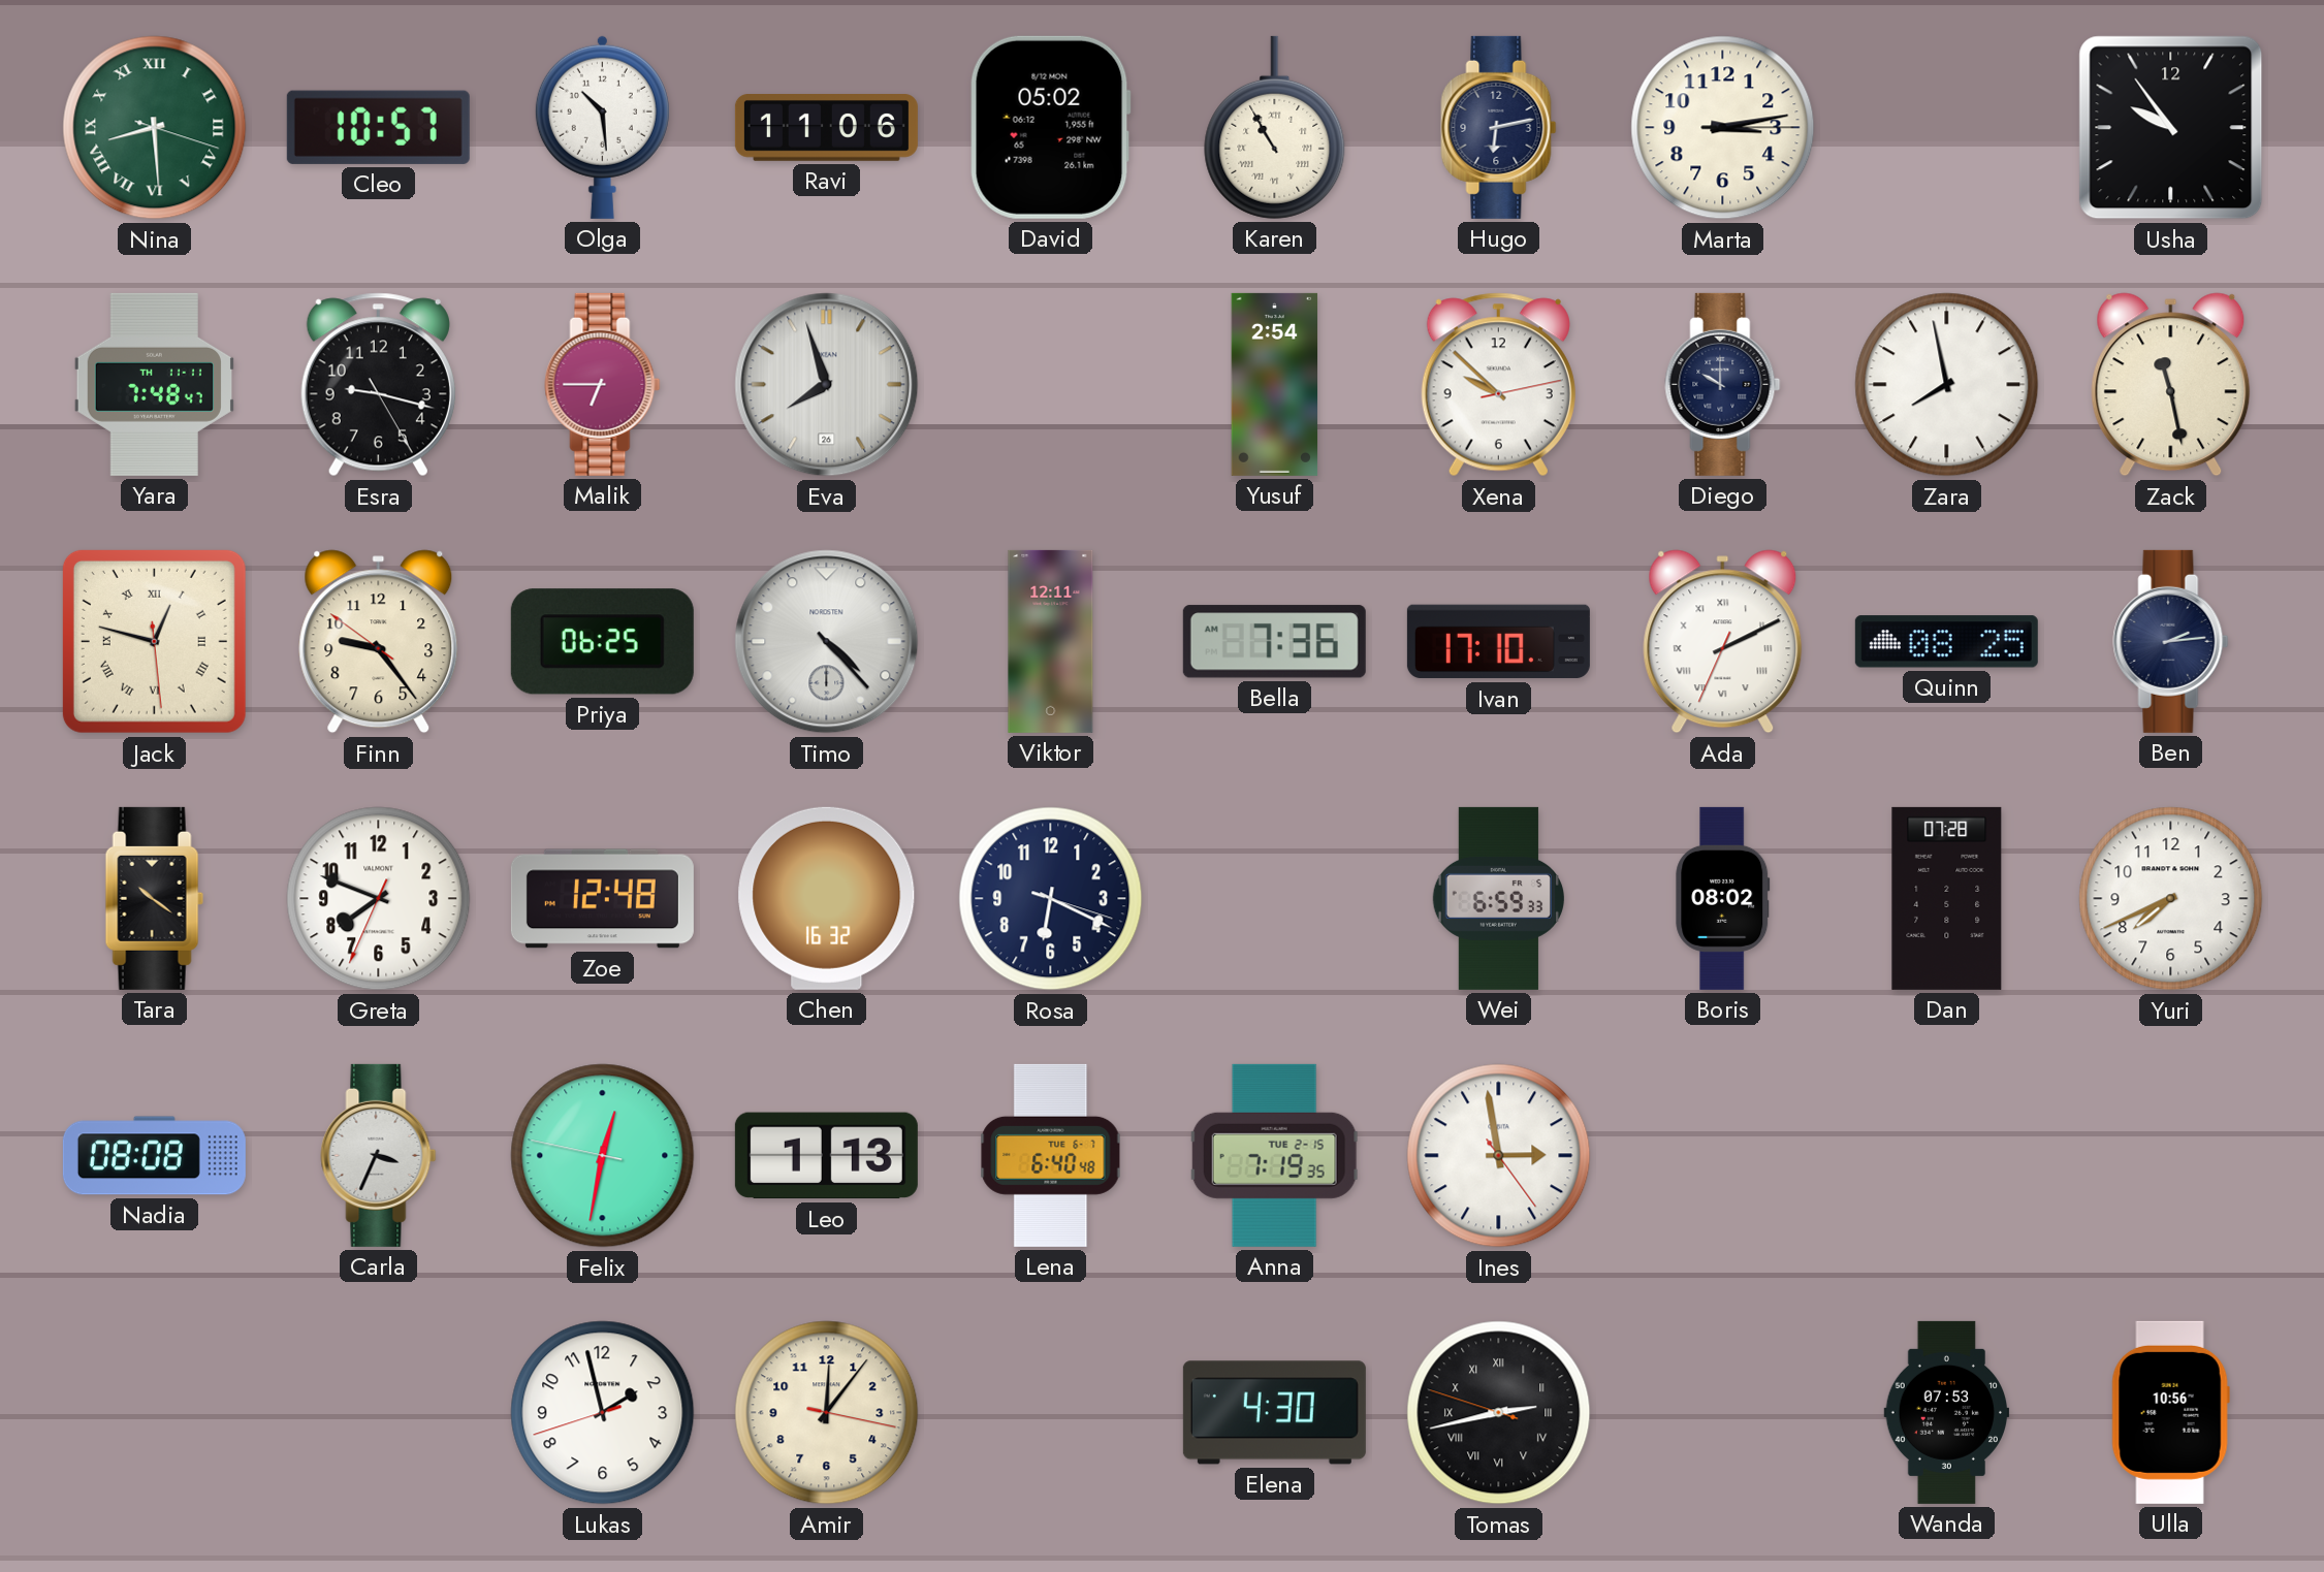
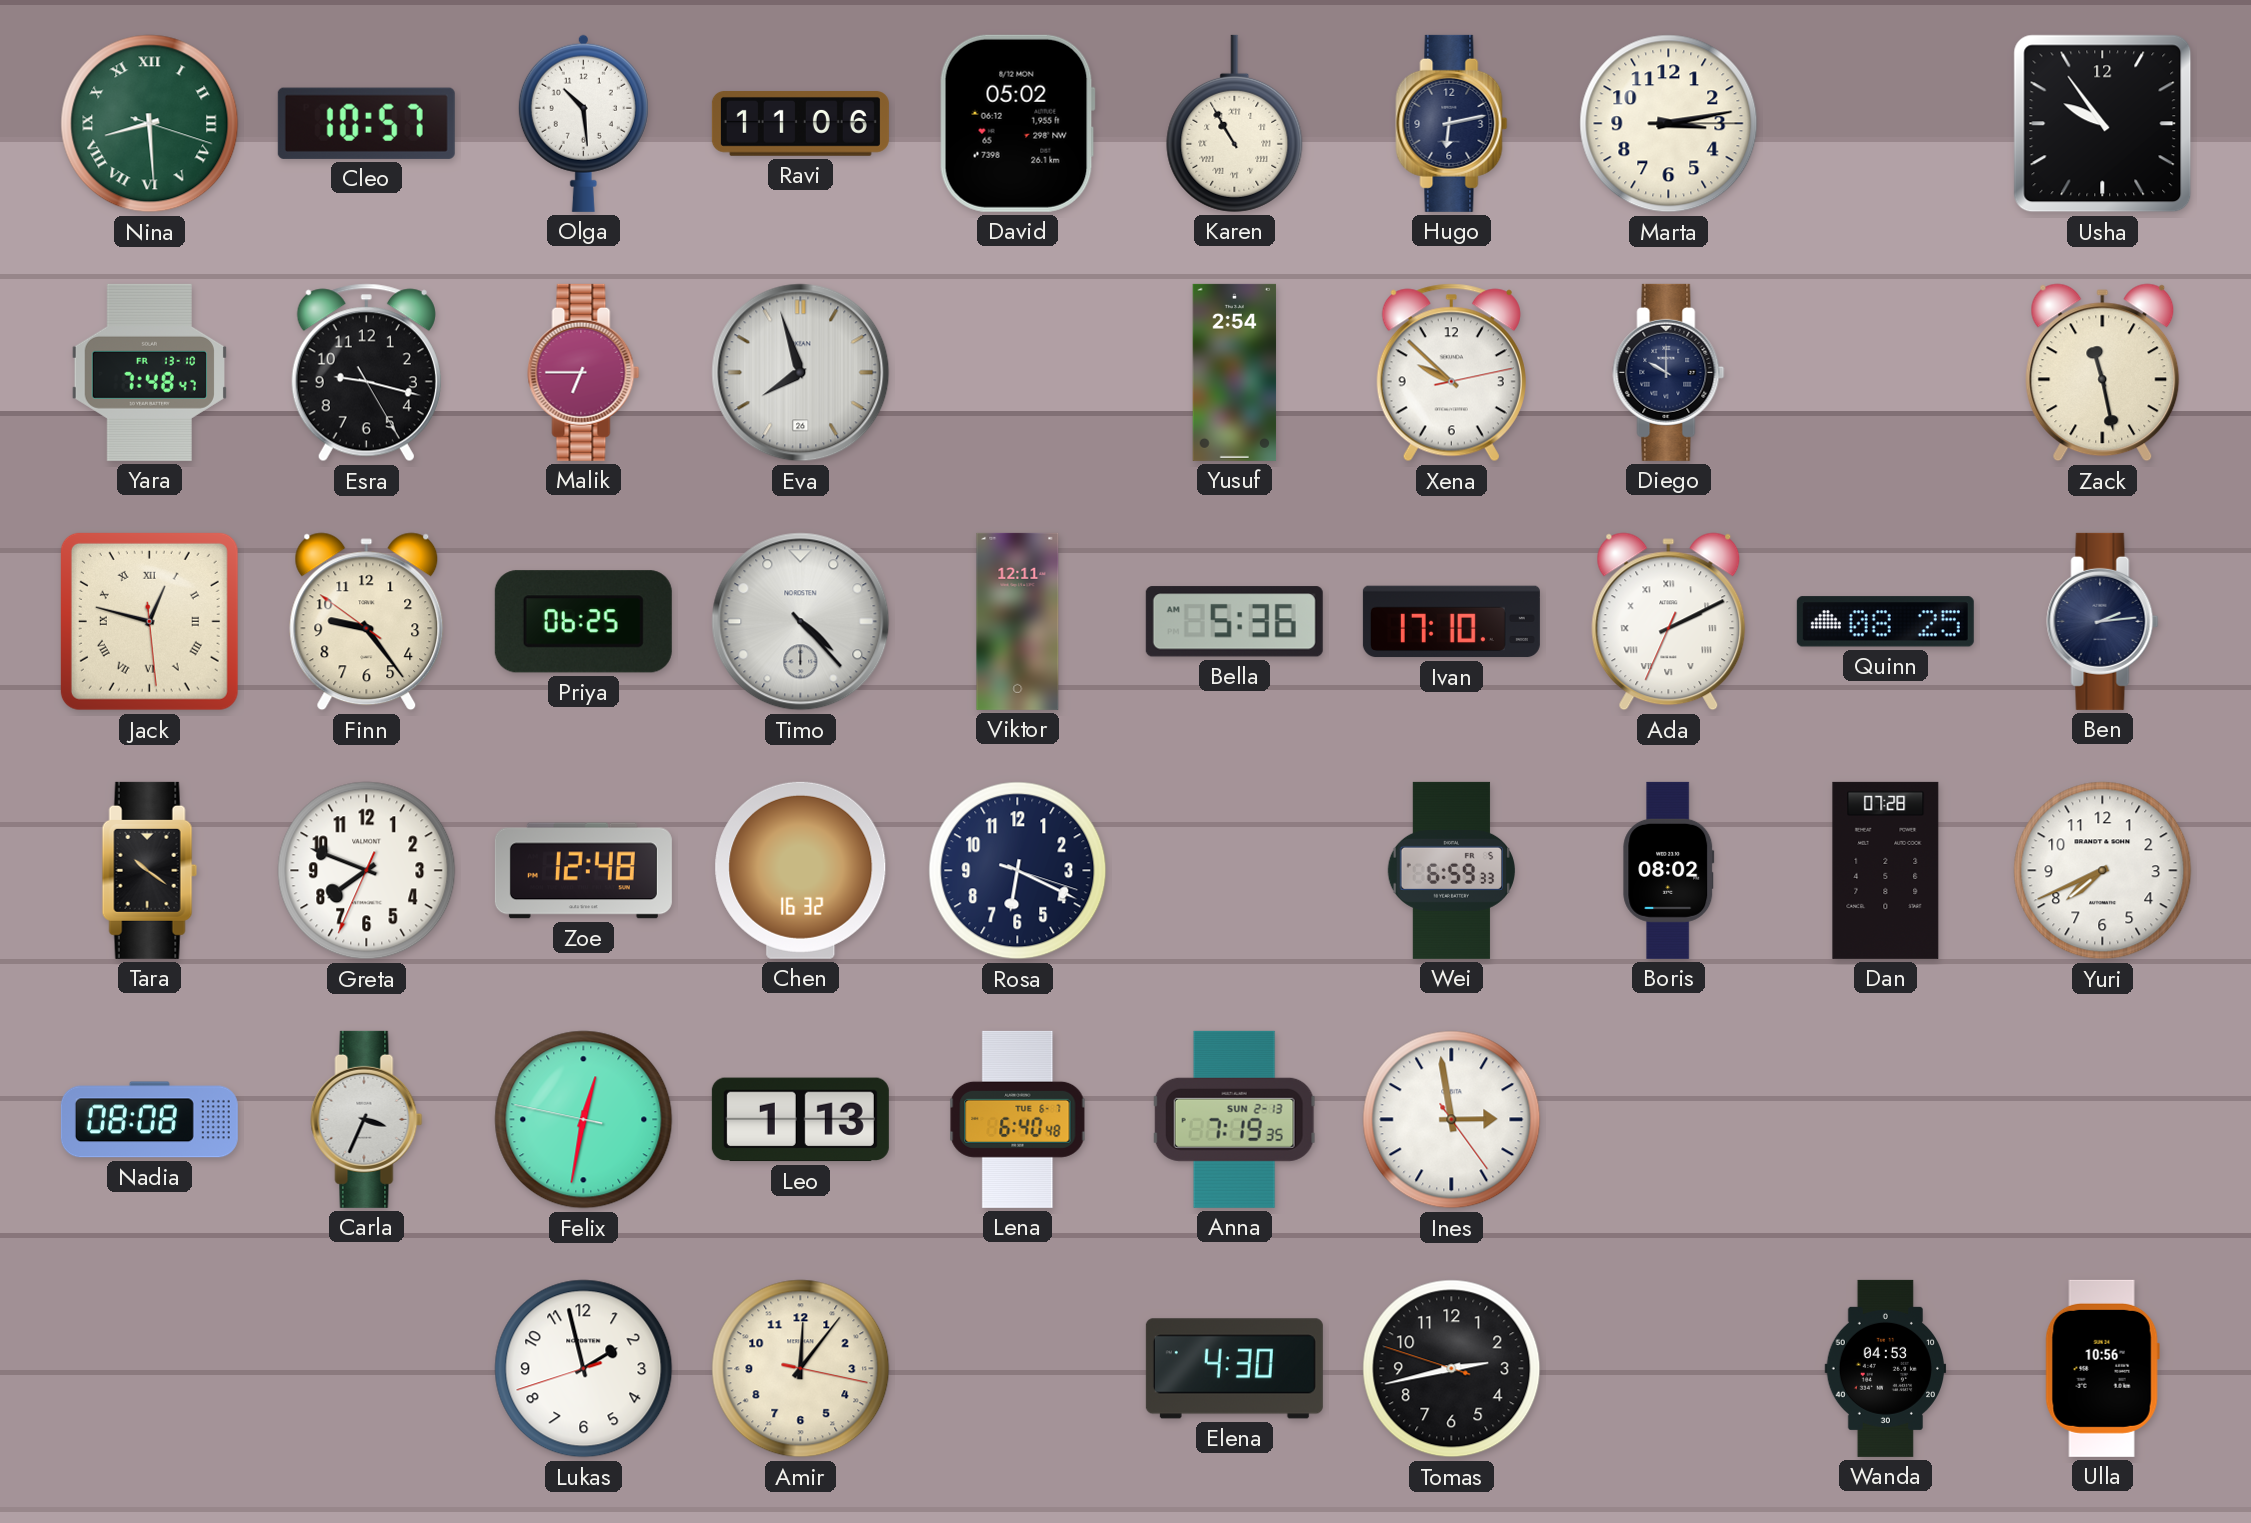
Yara date: TH 11-11 -> FR 13-10 (149, 372)
Zara: 7:58 -> none (1947, 385)
Bella: 7:36 -> 5:36 (1234, 622)
Anna date: TUE 2-15 -> SUN 2-13 (1235, 1119)
Tomas numerals: Roman -> Arabic (1452, 1369)
Wanda: 07:53 -> 04:53 (1886, 1368)
